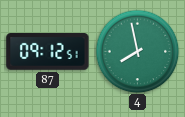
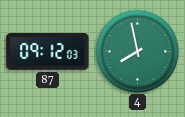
87: 09:12:51 -> 09:12:03 (48, 52)
